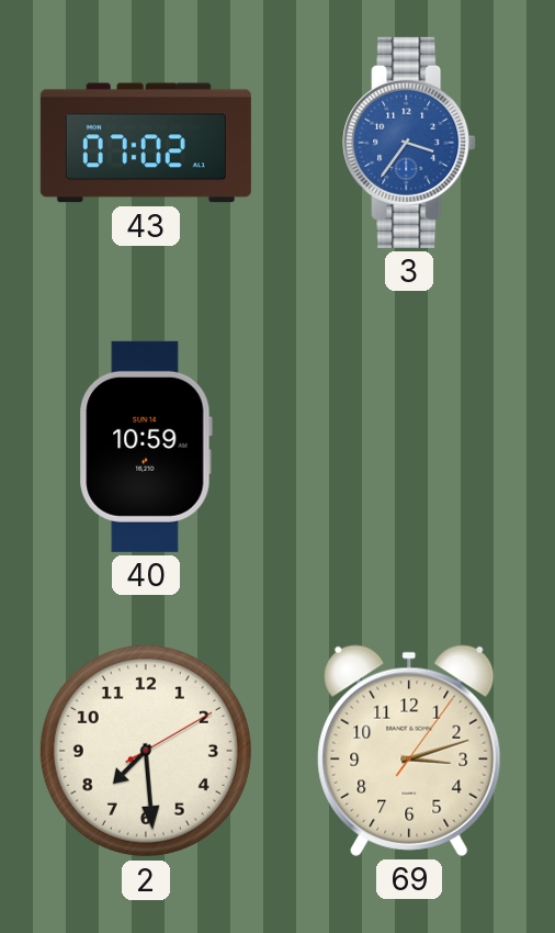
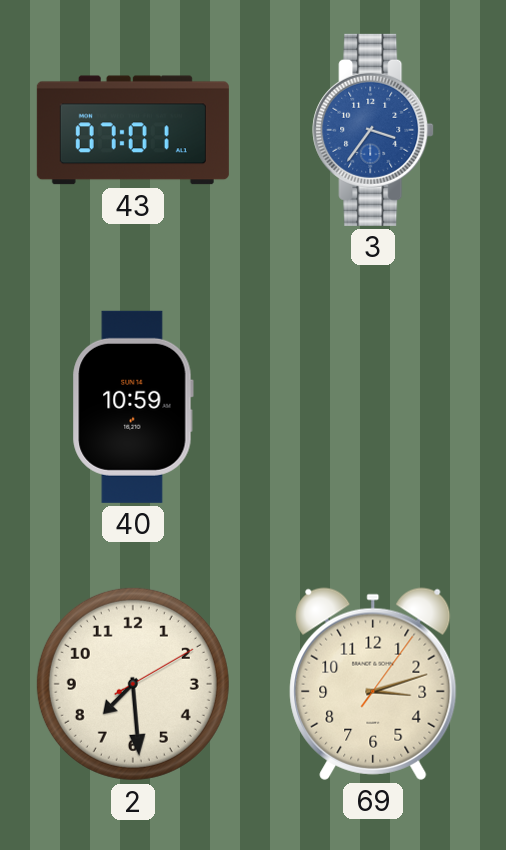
43: 07:02 -> 07:01 (133, 130)
